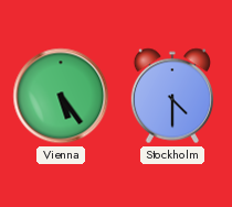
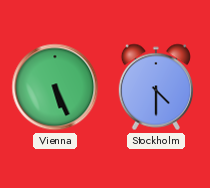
Vienna: 5:24 -> 5:26 (55, 87)
